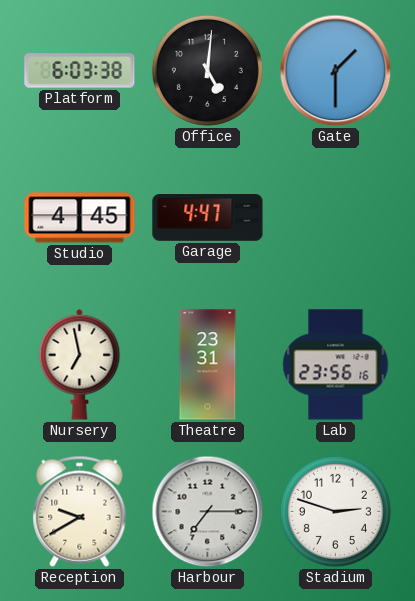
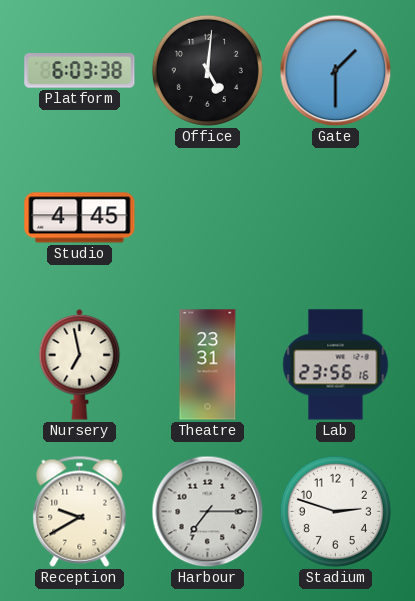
Garage: 4:47 -> none (208, 218)
